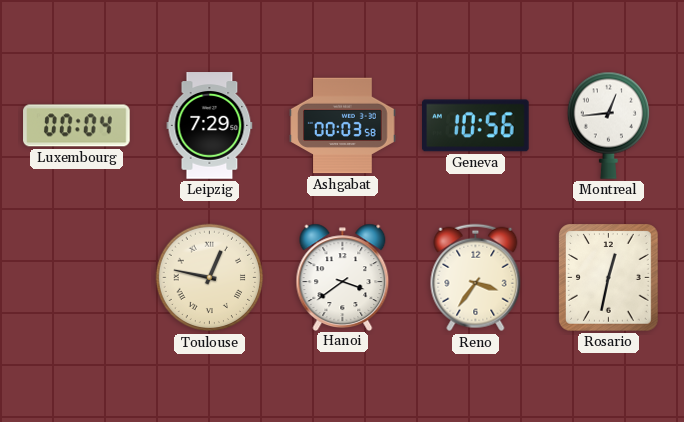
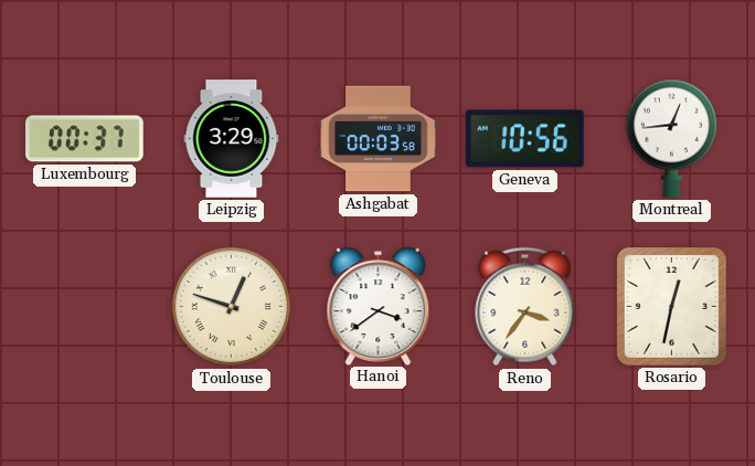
Luxembourg: 00:04 -> 00:37 (85, 139)
Leipzig: 7:29 -> 3:29 (232, 139)
Toulouse: 12:47 -> 12:48 (232, 307)
